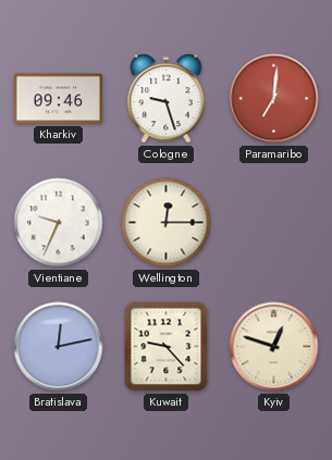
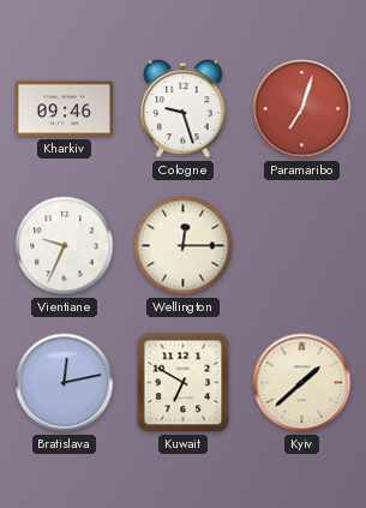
Paramaribo: 7:01 -> 7:03 (302, 109)
Kuwait: 9:23 -> 6:50 (184, 383)
Kyiv: 12:48 -> 1:38 (302, 383)
